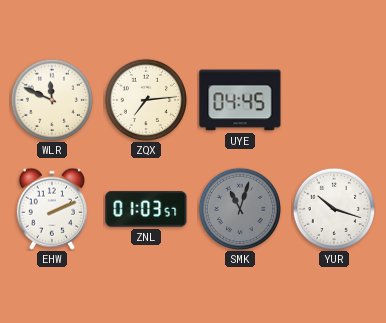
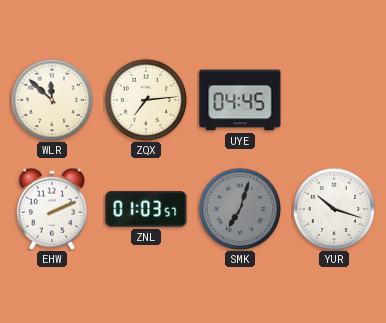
WLR: 11:49 -> 11:52 (51, 99)
SMK: 11:03 -> 7:03 (239, 208)
